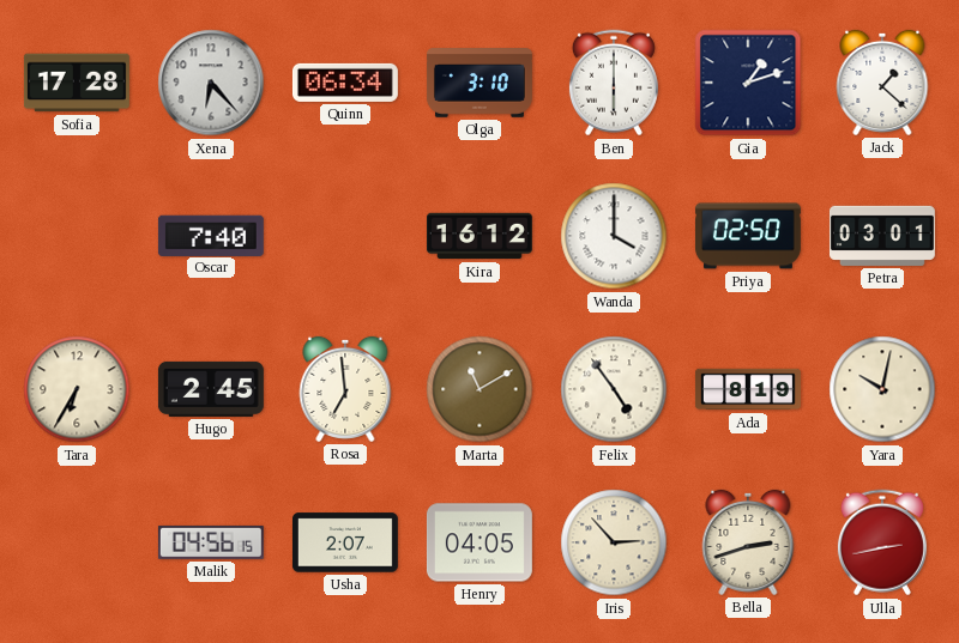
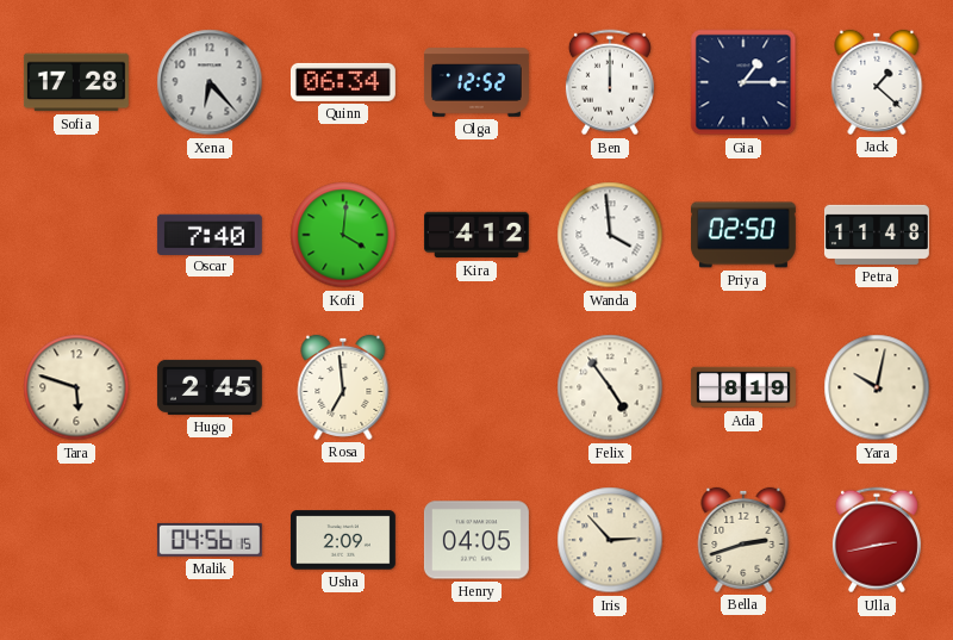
Olga: 3:10 -> 12:52 (476, 82)
Ben: 6:00 -> 12:00 (610, 82)
Gia: 1:12 -> 1:15 (743, 82)
Kofi: none -> 4:01 (343, 235)
Kira: 16:12 -> 4:12 (476, 235)
Wanda: 4:00 -> 3:59 (610, 235)
Petra: 03:01 -> 11:48 (877, 235)
Tara: 6:35 -> 5:48 (76, 387)
Marta: 11:10 -> none (479, 389)
Usha: 2:07 -> 2:09 (343, 540)
